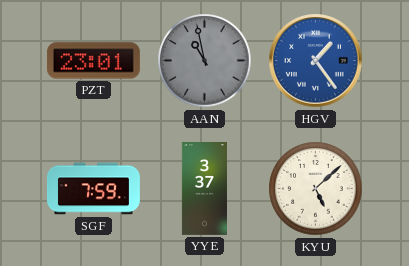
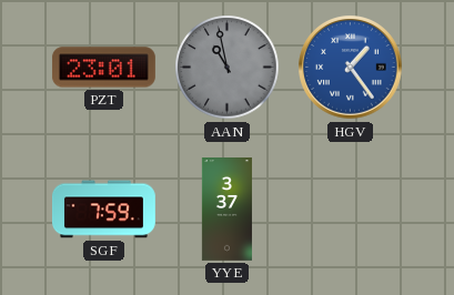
KYU: 5:08 -> none (316, 189)
